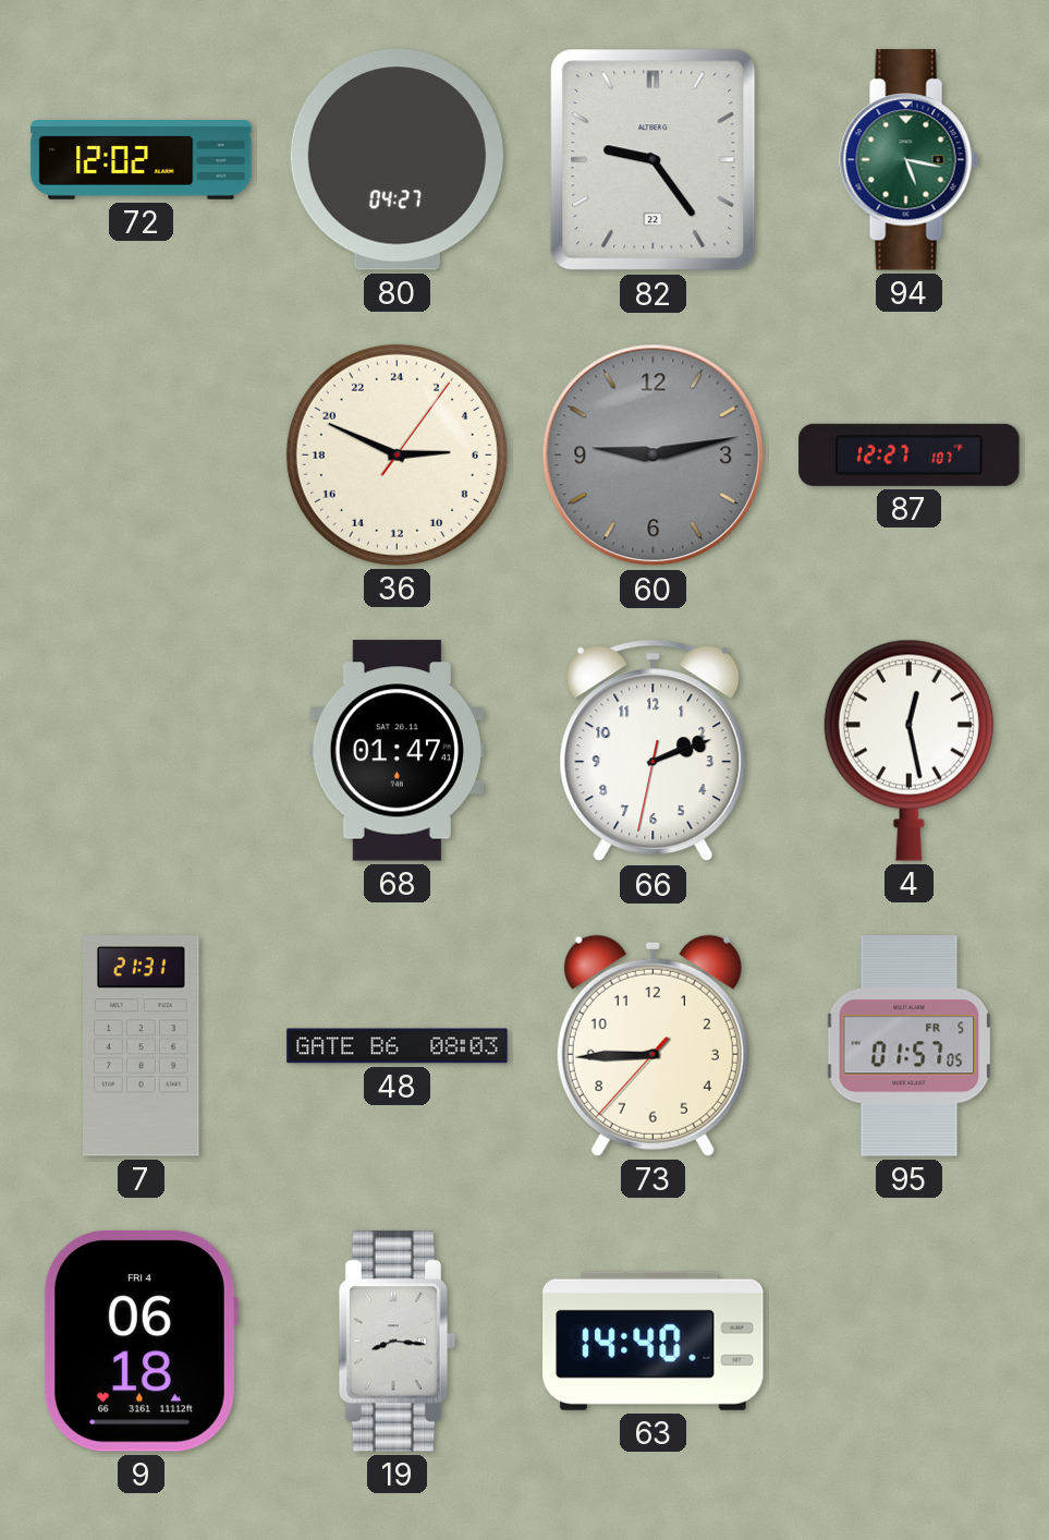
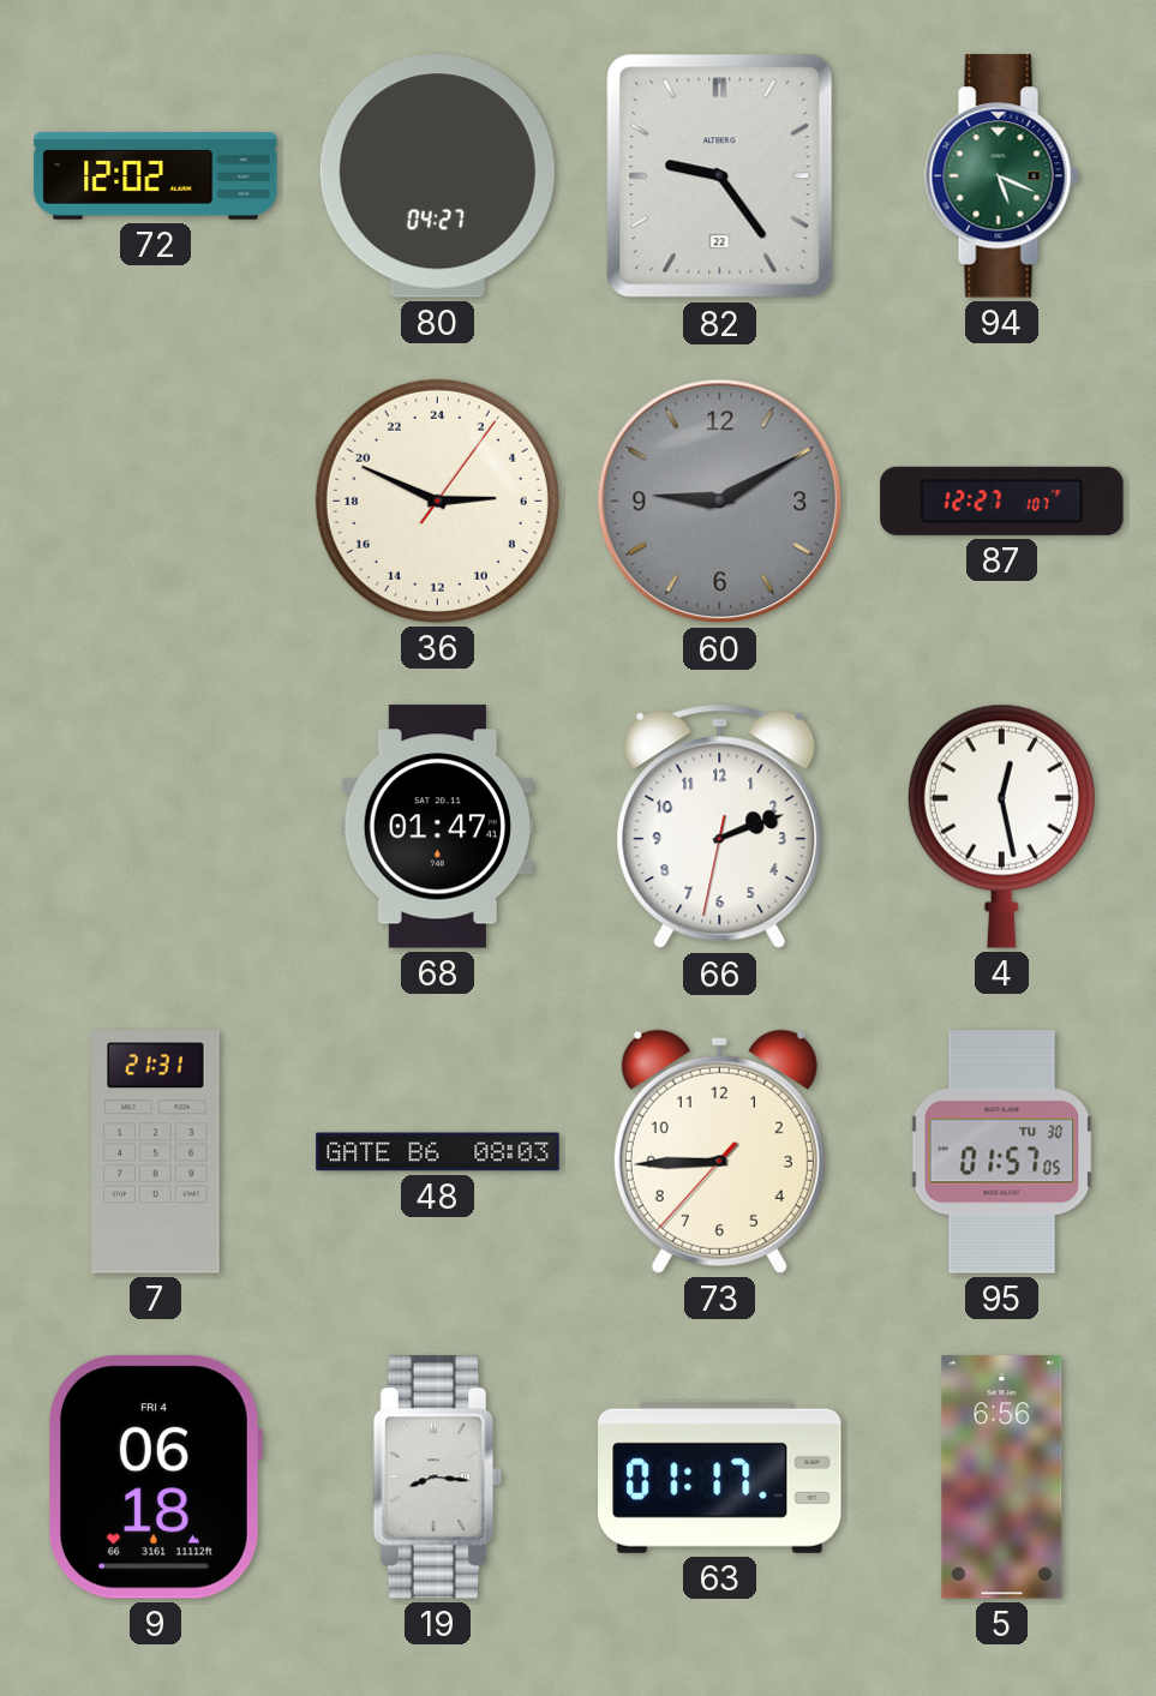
94: 5:17 -> 5:19 (1002, 176)
60: 9:13 -> 9:10 (720, 502)
95 date: FR 5 -> TU 30 (1002, 1152)
63: 14:40 -> 01:17 (720, 1476)
5: none -> 6:56 (1002, 1478)
